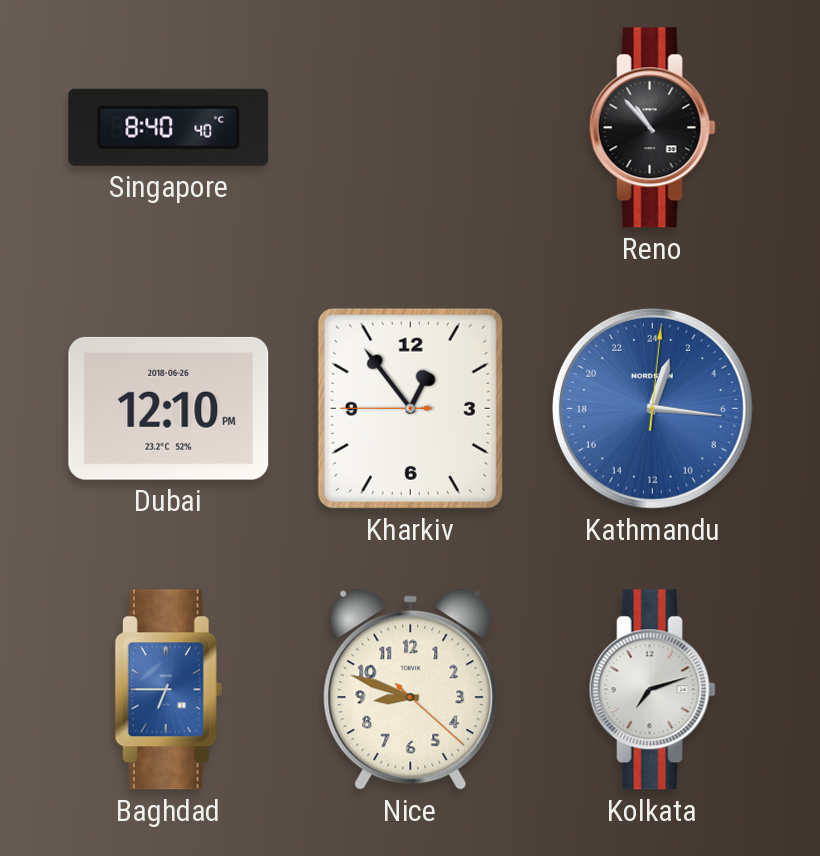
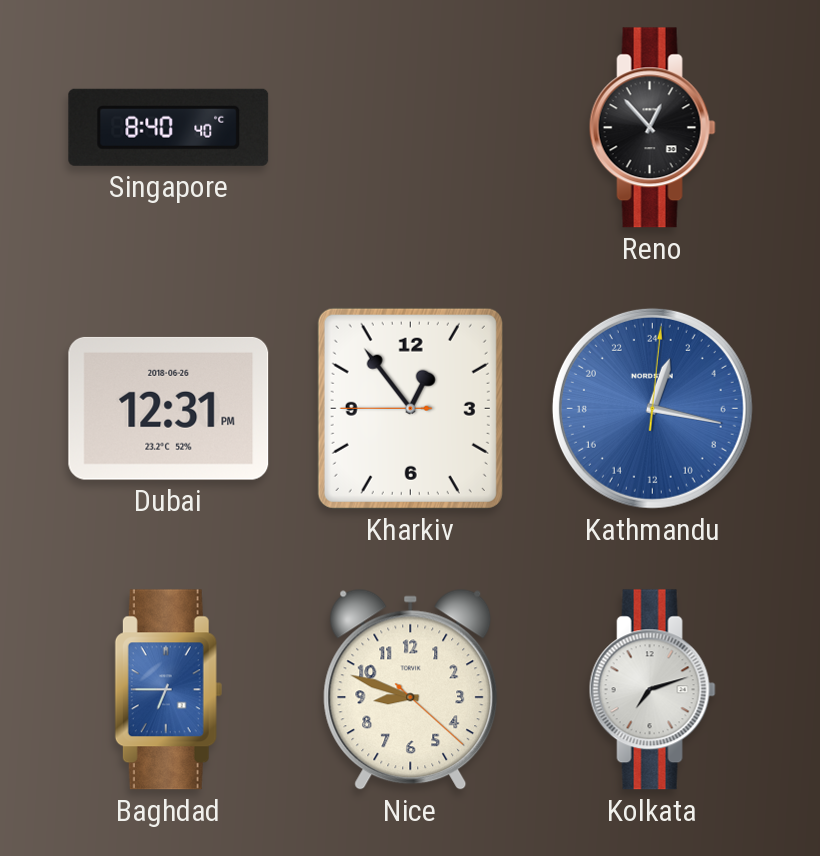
Reno: 10:53 -> 12:53 (652, 128)
Dubai: 12:10 -> 12:31 (169, 408)
Kathmandu: 1:16 -> 1:17 (652, 408)
